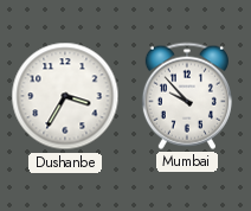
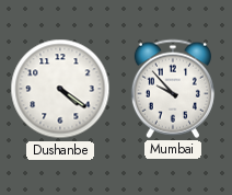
Dushanbe: 3:35 -> 4:21 (60, 89)
